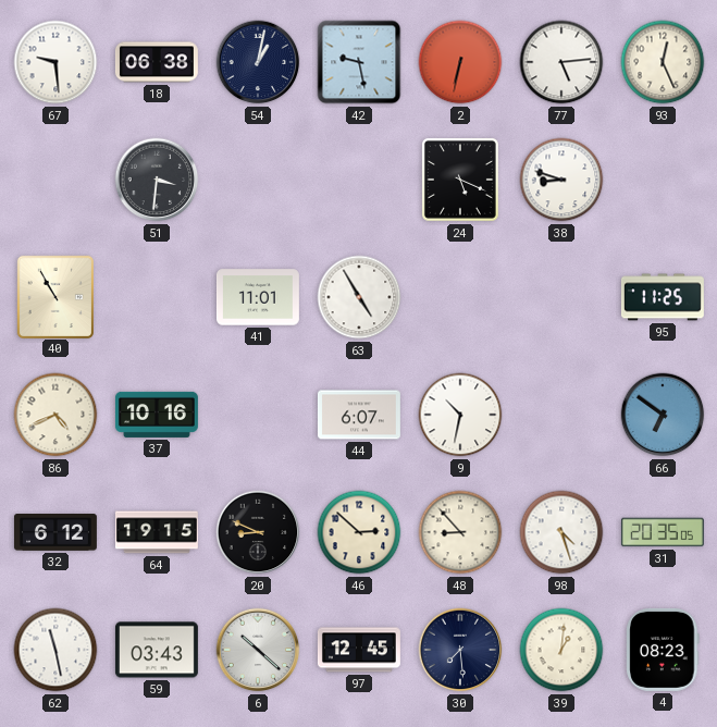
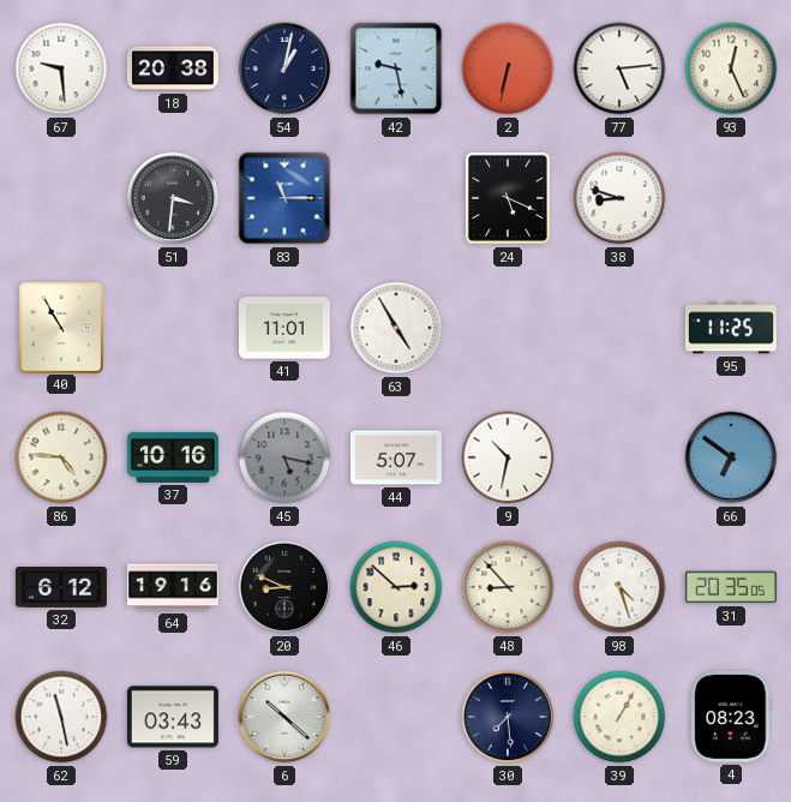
18: 06:38 -> 20:38 (173, 68)
83: none -> 11:15 (284, 198)
86: 4:41 -> 4:46 (61, 457)
45: none -> 5:17 (284, 457)
44: 6:07 -> 5:07 (396, 457)
64: 19:15 -> 19:16 (173, 587)
97: 12:45 -> none (359, 650)
39: 1:01 -> 1:05 (619, 717)
